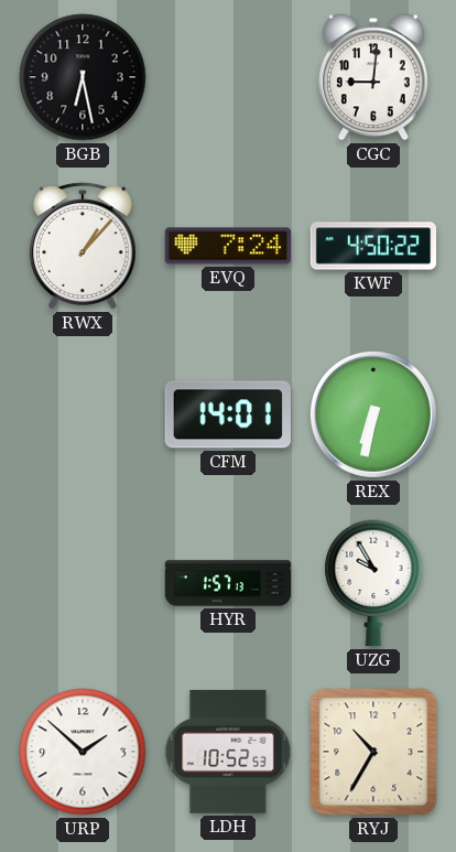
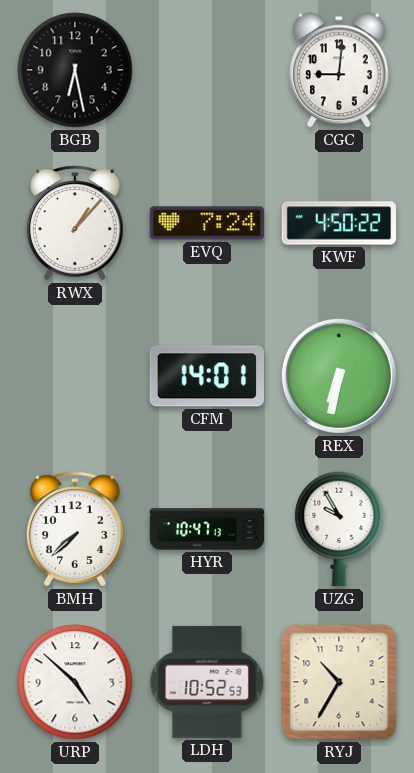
BMH: none -> 7:38 (75, 529)
HYR: 1:57 -> 10:47 (207, 529)
URP: 1:52 -> 4:52 (75, 682)
